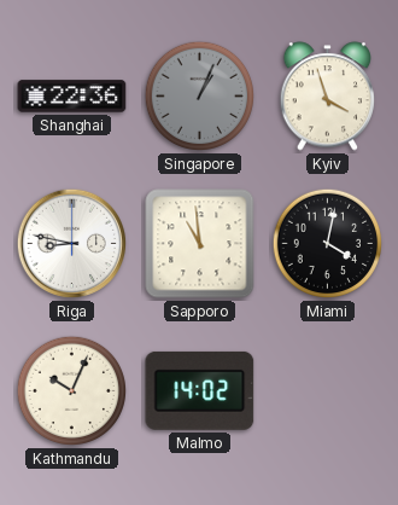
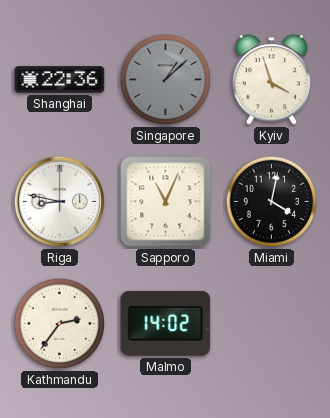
Singapore: 1:04 -> 1:08 (166, 80)
Sapporo: 10:59 -> 11:04 (166, 202)
Kathmandu: 10:04 -> 2:36 (60, 324)
